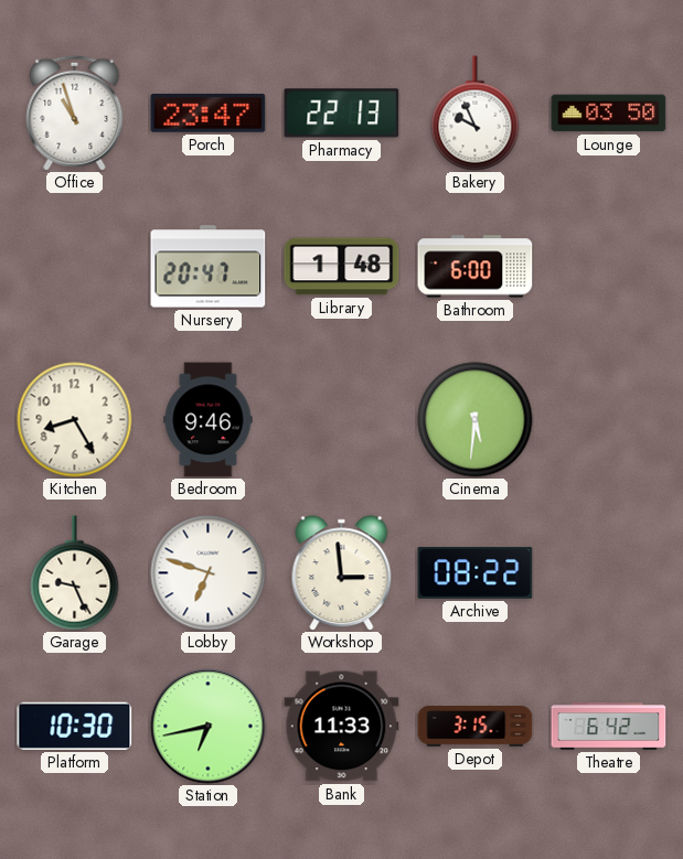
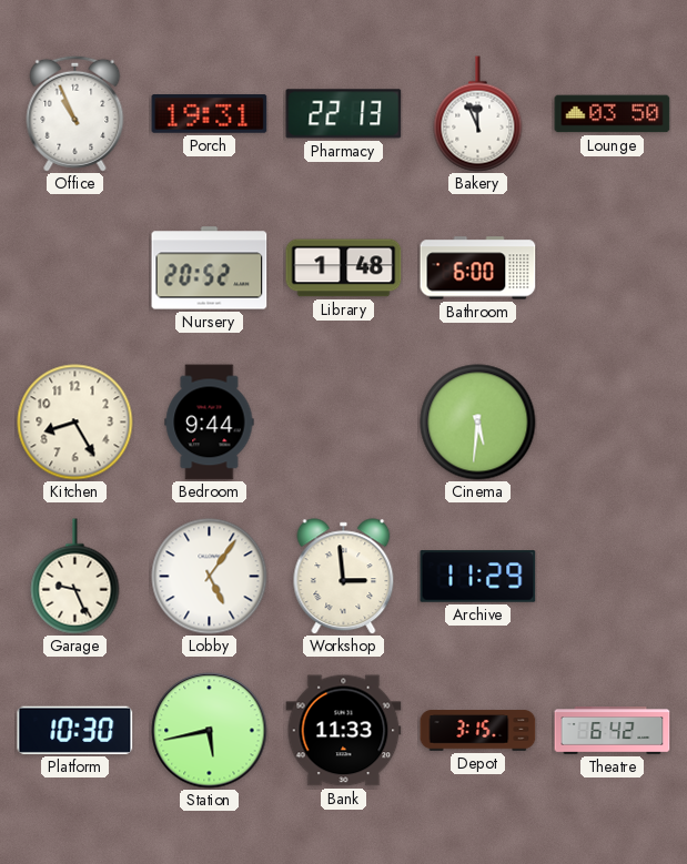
Office: 10:57 -> 10:56 (75, 113)
Porch: 23:47 -> 19:31 (210, 114)
Bakery: 9:56 -> 11:56 (478, 114)
Nursery: 20:47 -> 20:52 (210, 268)
Bedroom: 9:46 -> 9:44 (210, 423)
Lobby: 6:48 -> 5:06 (210, 577)
Archive: 08:22 -> 11:29 (478, 577)
Station: 6:43 -> 5:43 (210, 731)
